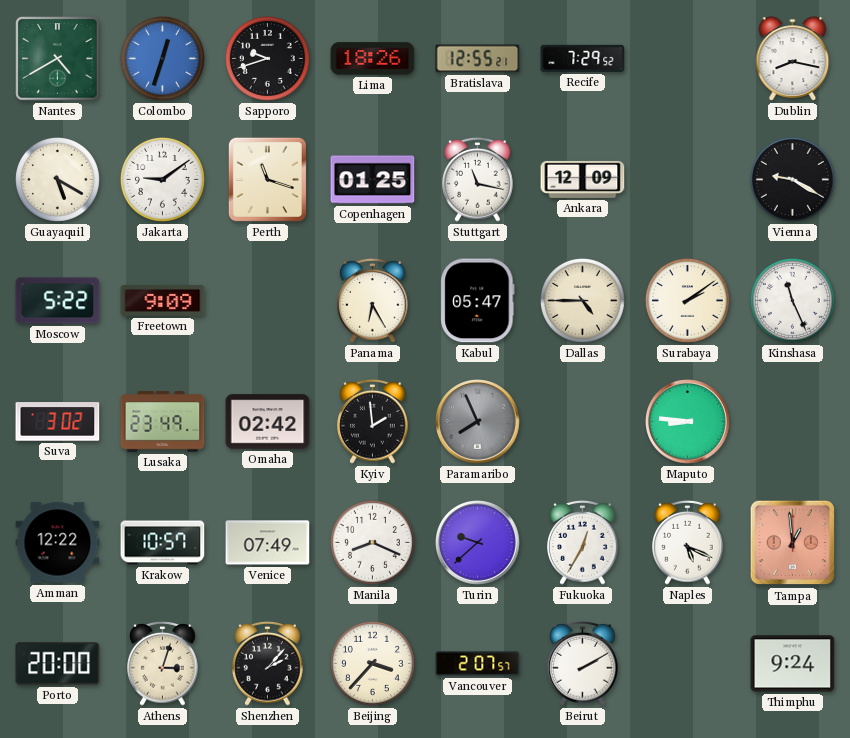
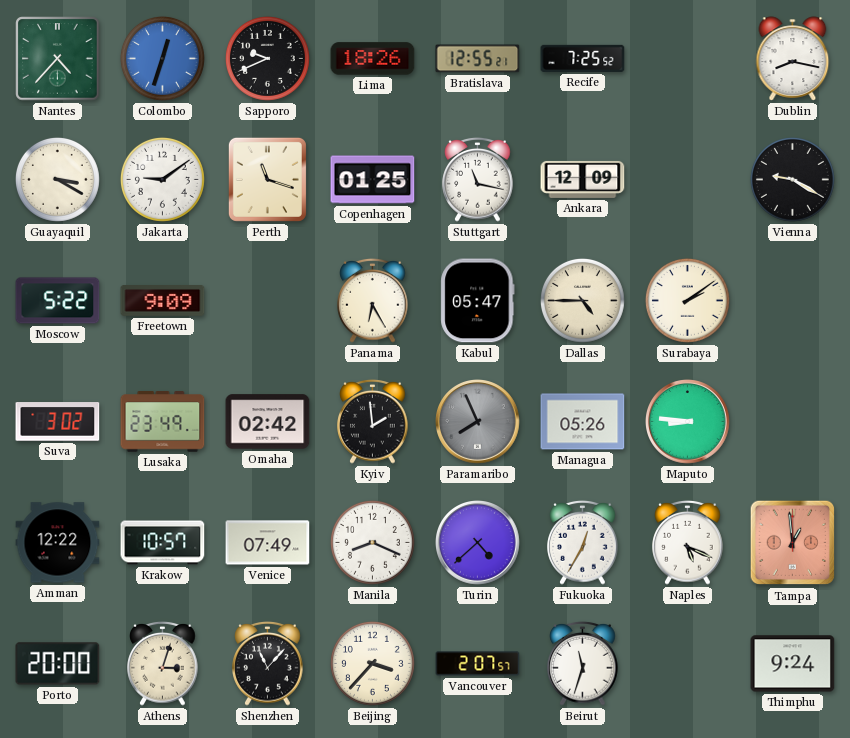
Nantes: 4:40 -> 4:37 (58, 59)
Sapporo: 9:42 -> 9:41 (267, 58)
Recife: 7:29 -> 7:25 (583, 58)
Guayaquil: 5:20 -> 3:20 (57, 179)
Kinshasa: 11:26 -> none (792, 300)
Managua: none -> 05:26 (583, 422)
Turin: 9:38 -> 4:38 (478, 543)
Shenzhen: 2:07 -> 11:07 (268, 663)
Beirut: 2:10 -> 11:33 (583, 663)
